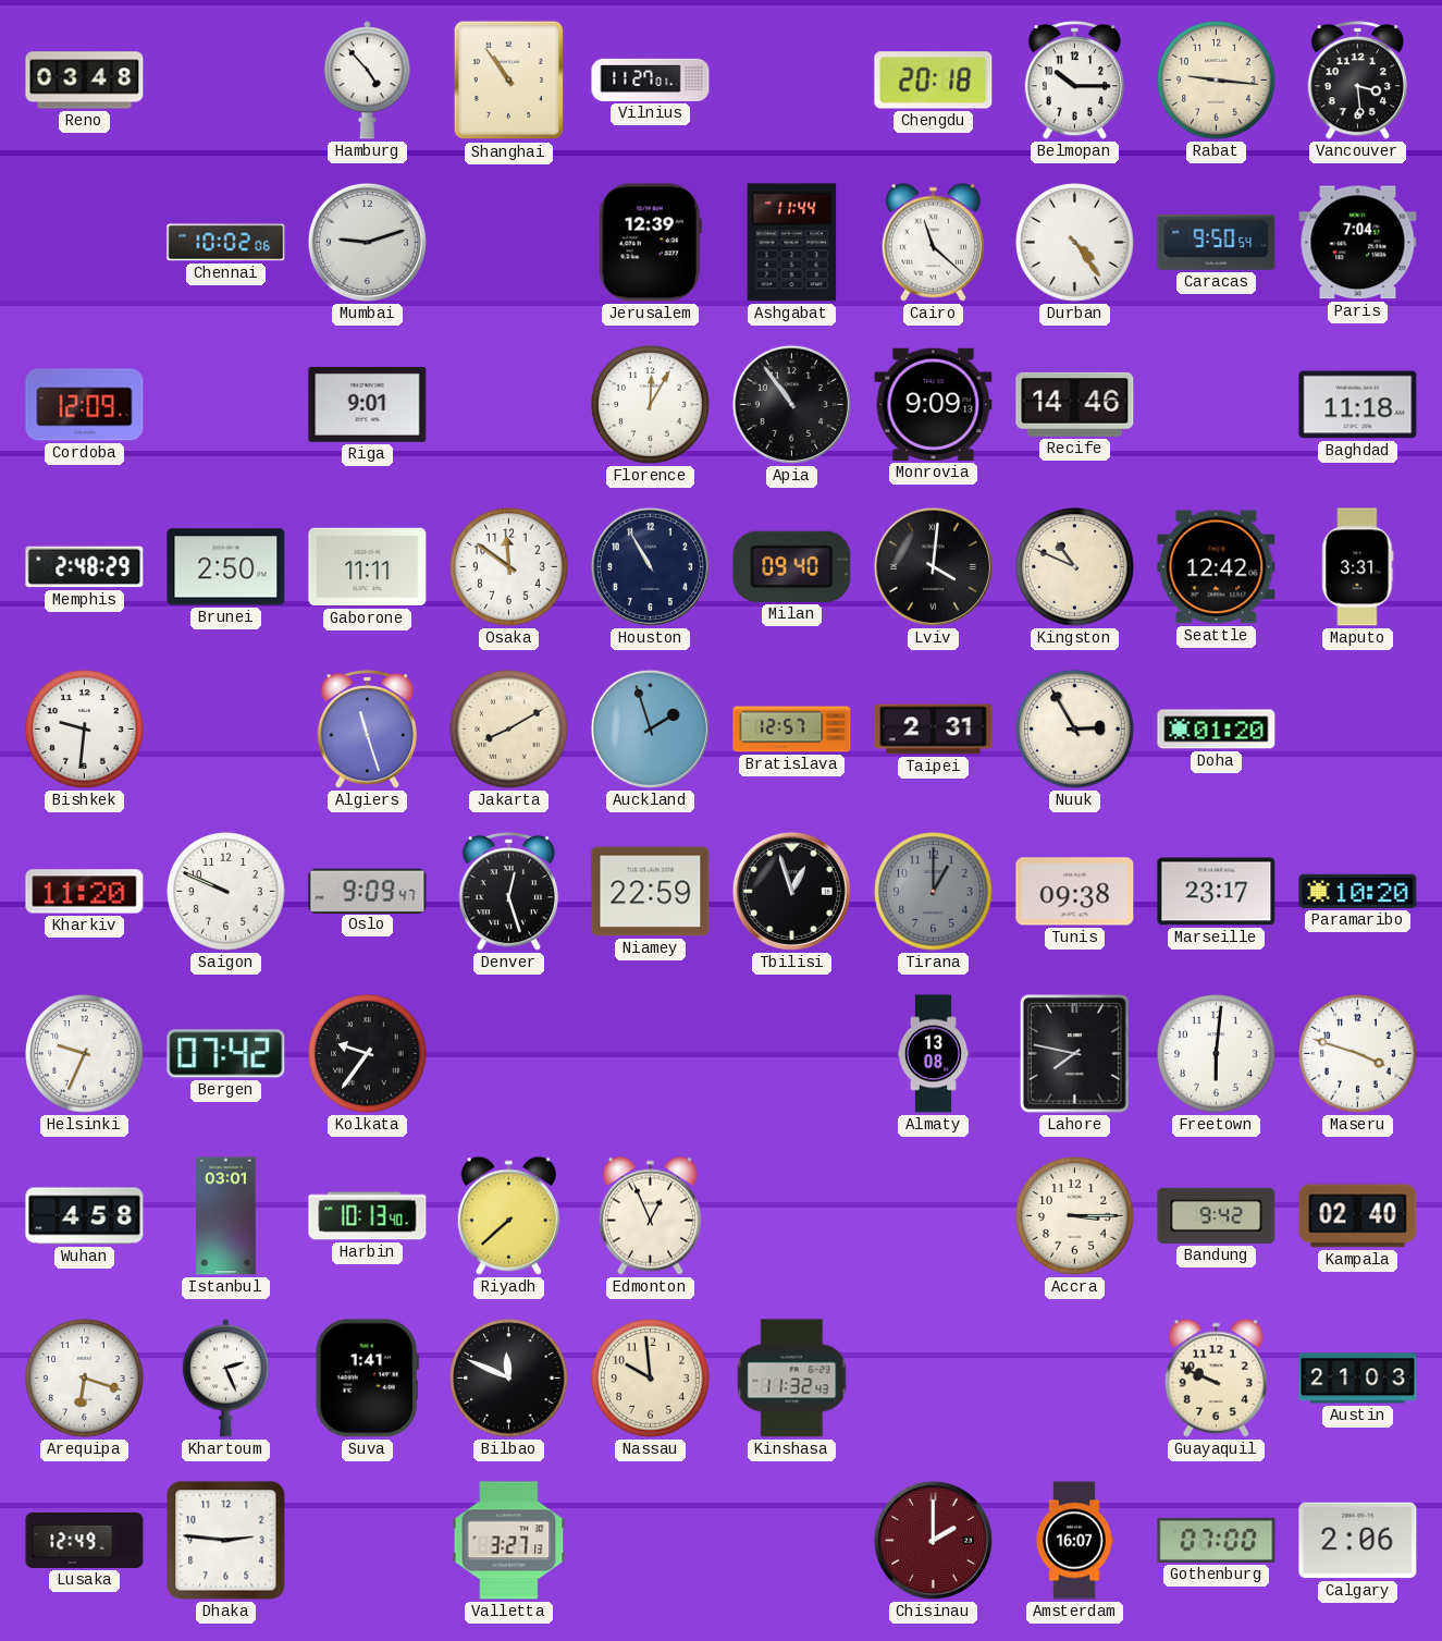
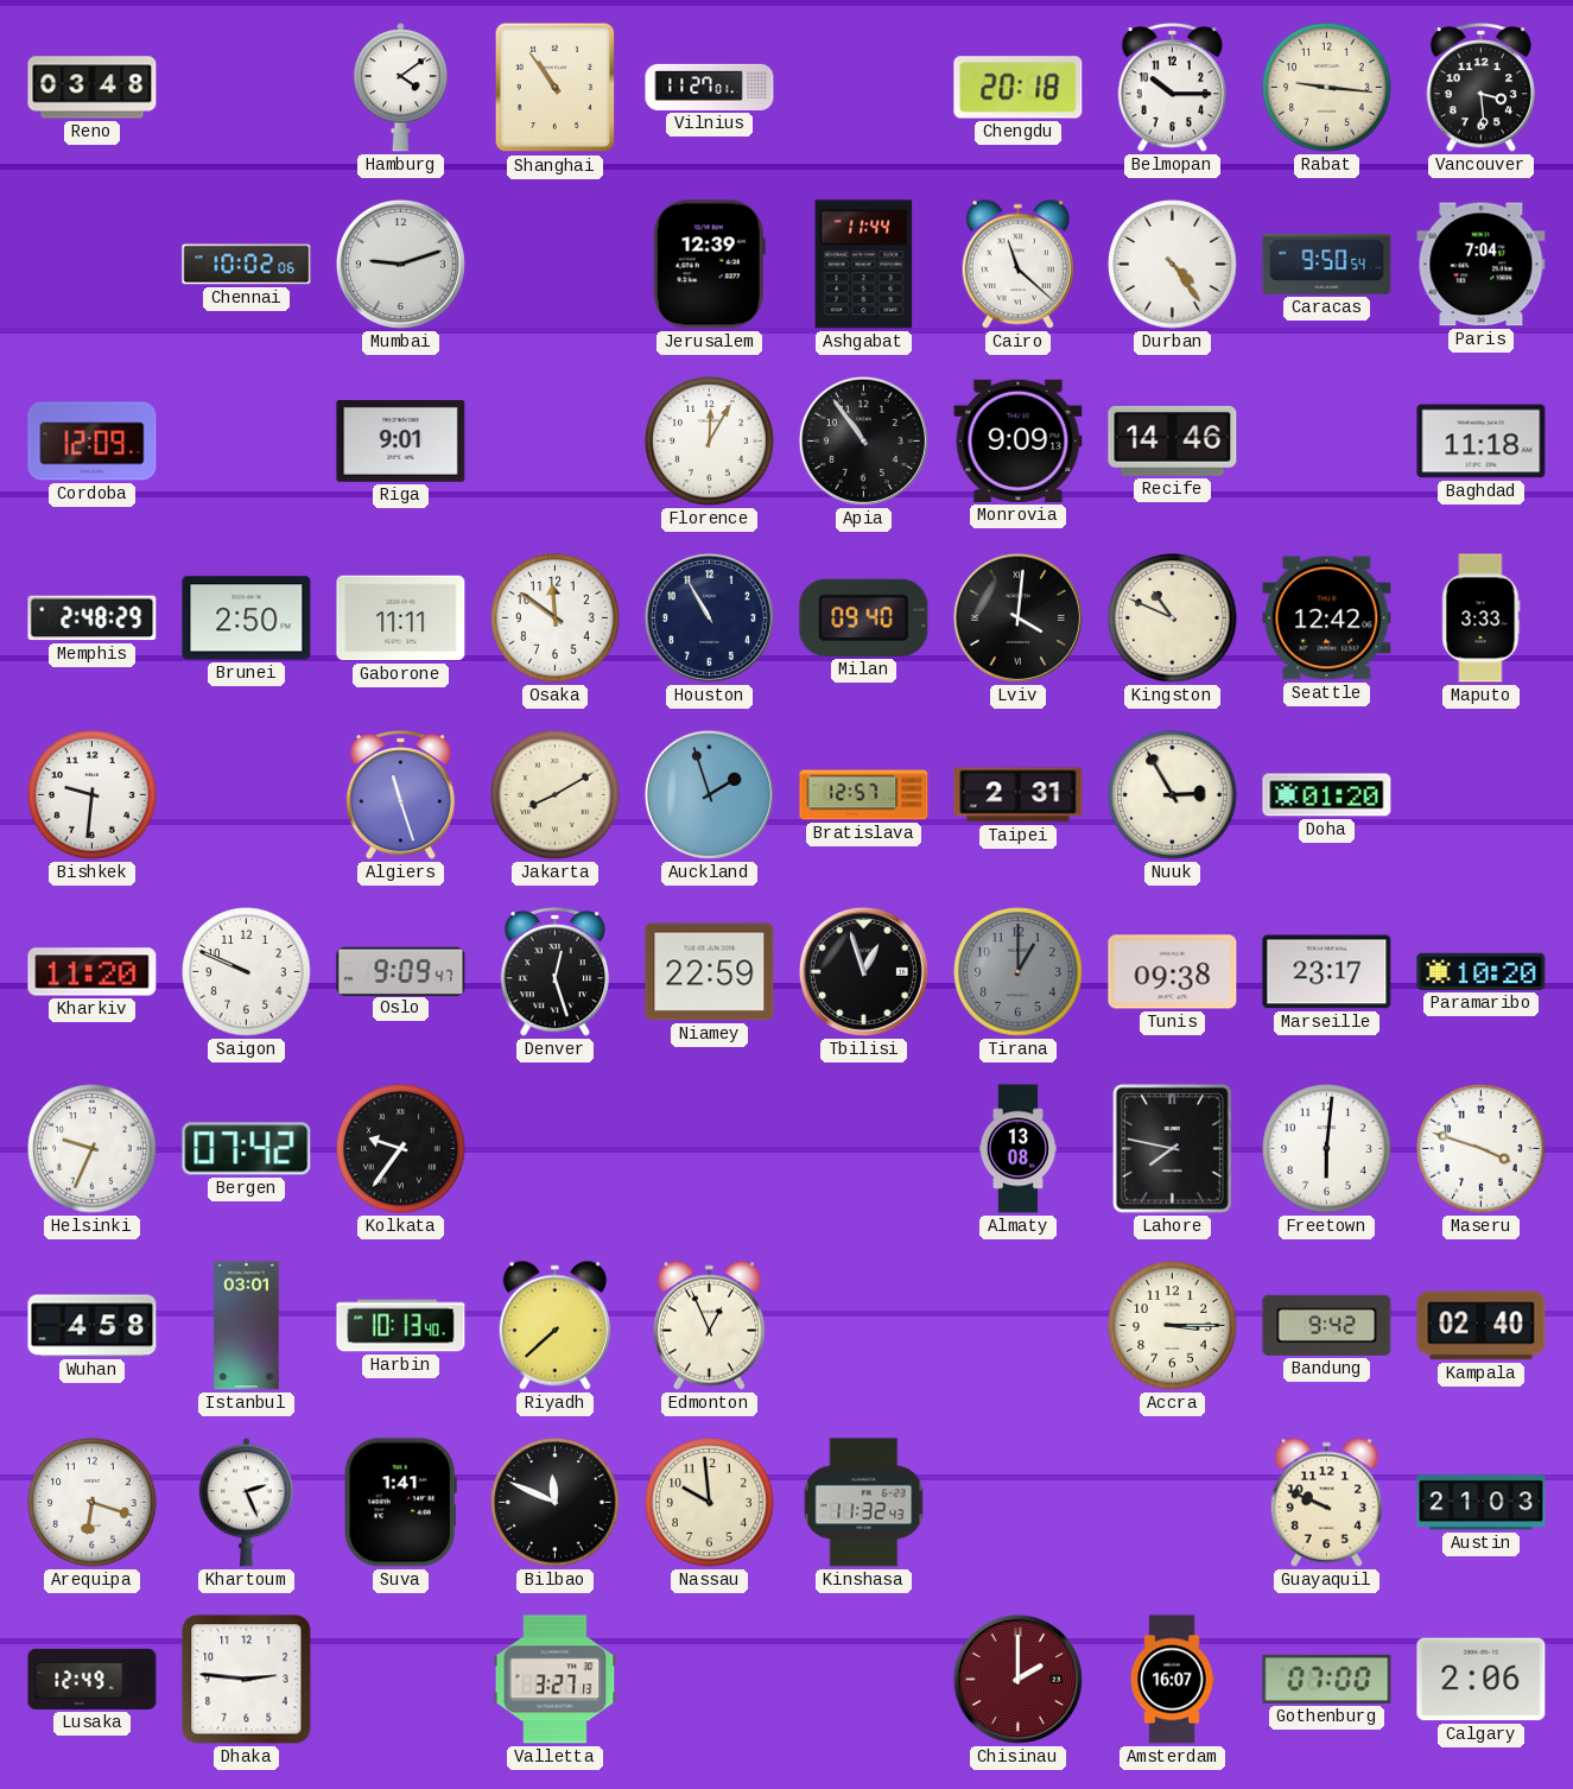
Hamburg: 4:53 -> 4:09 (400, 88)
Maputo: 3:31 -> 3:33 (1482, 618)
